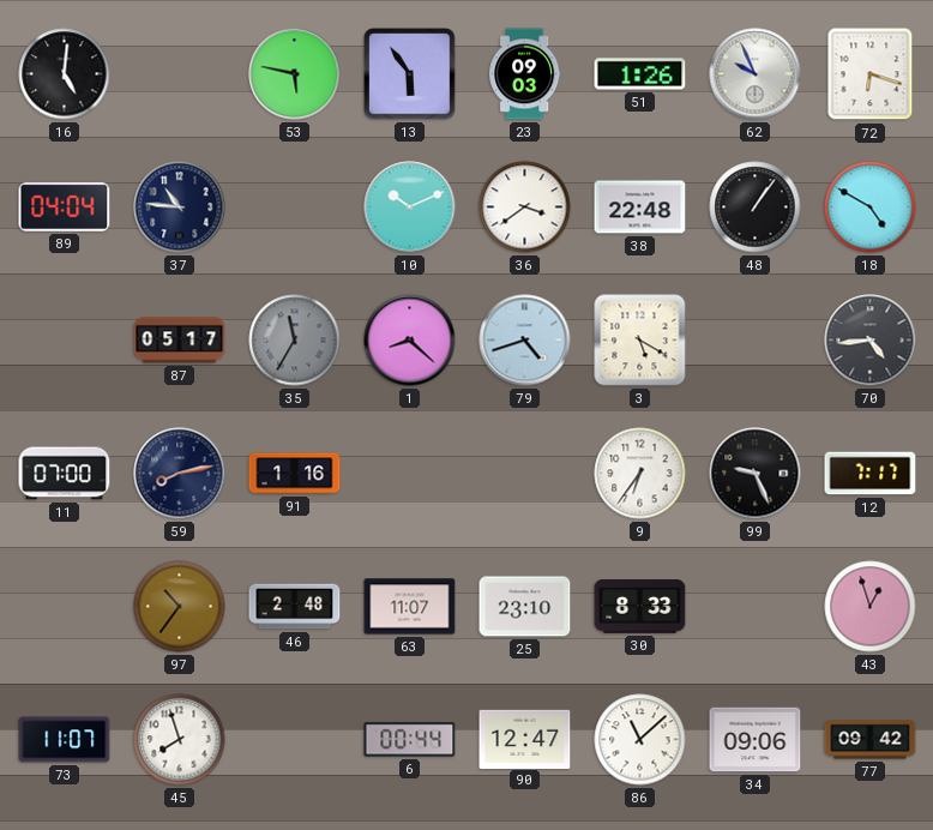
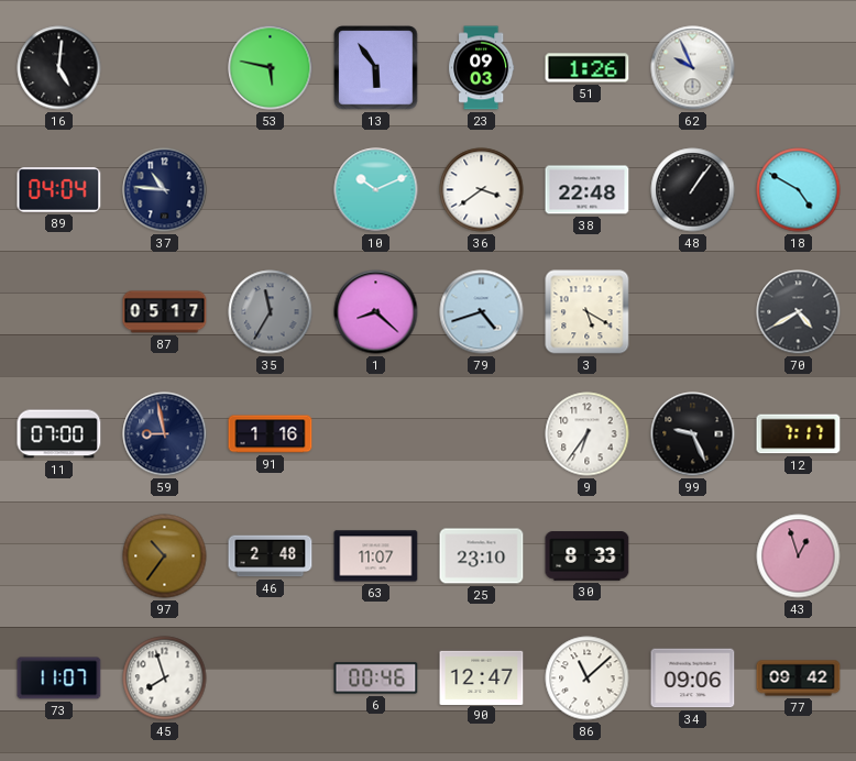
72: 6:18 -> none (871, 74)
70: 4:44 -> 4:40 (799, 312)
59: 8:13 -> 8:58 (165, 434)
6: 00:44 -> 00:46 (376, 679)
